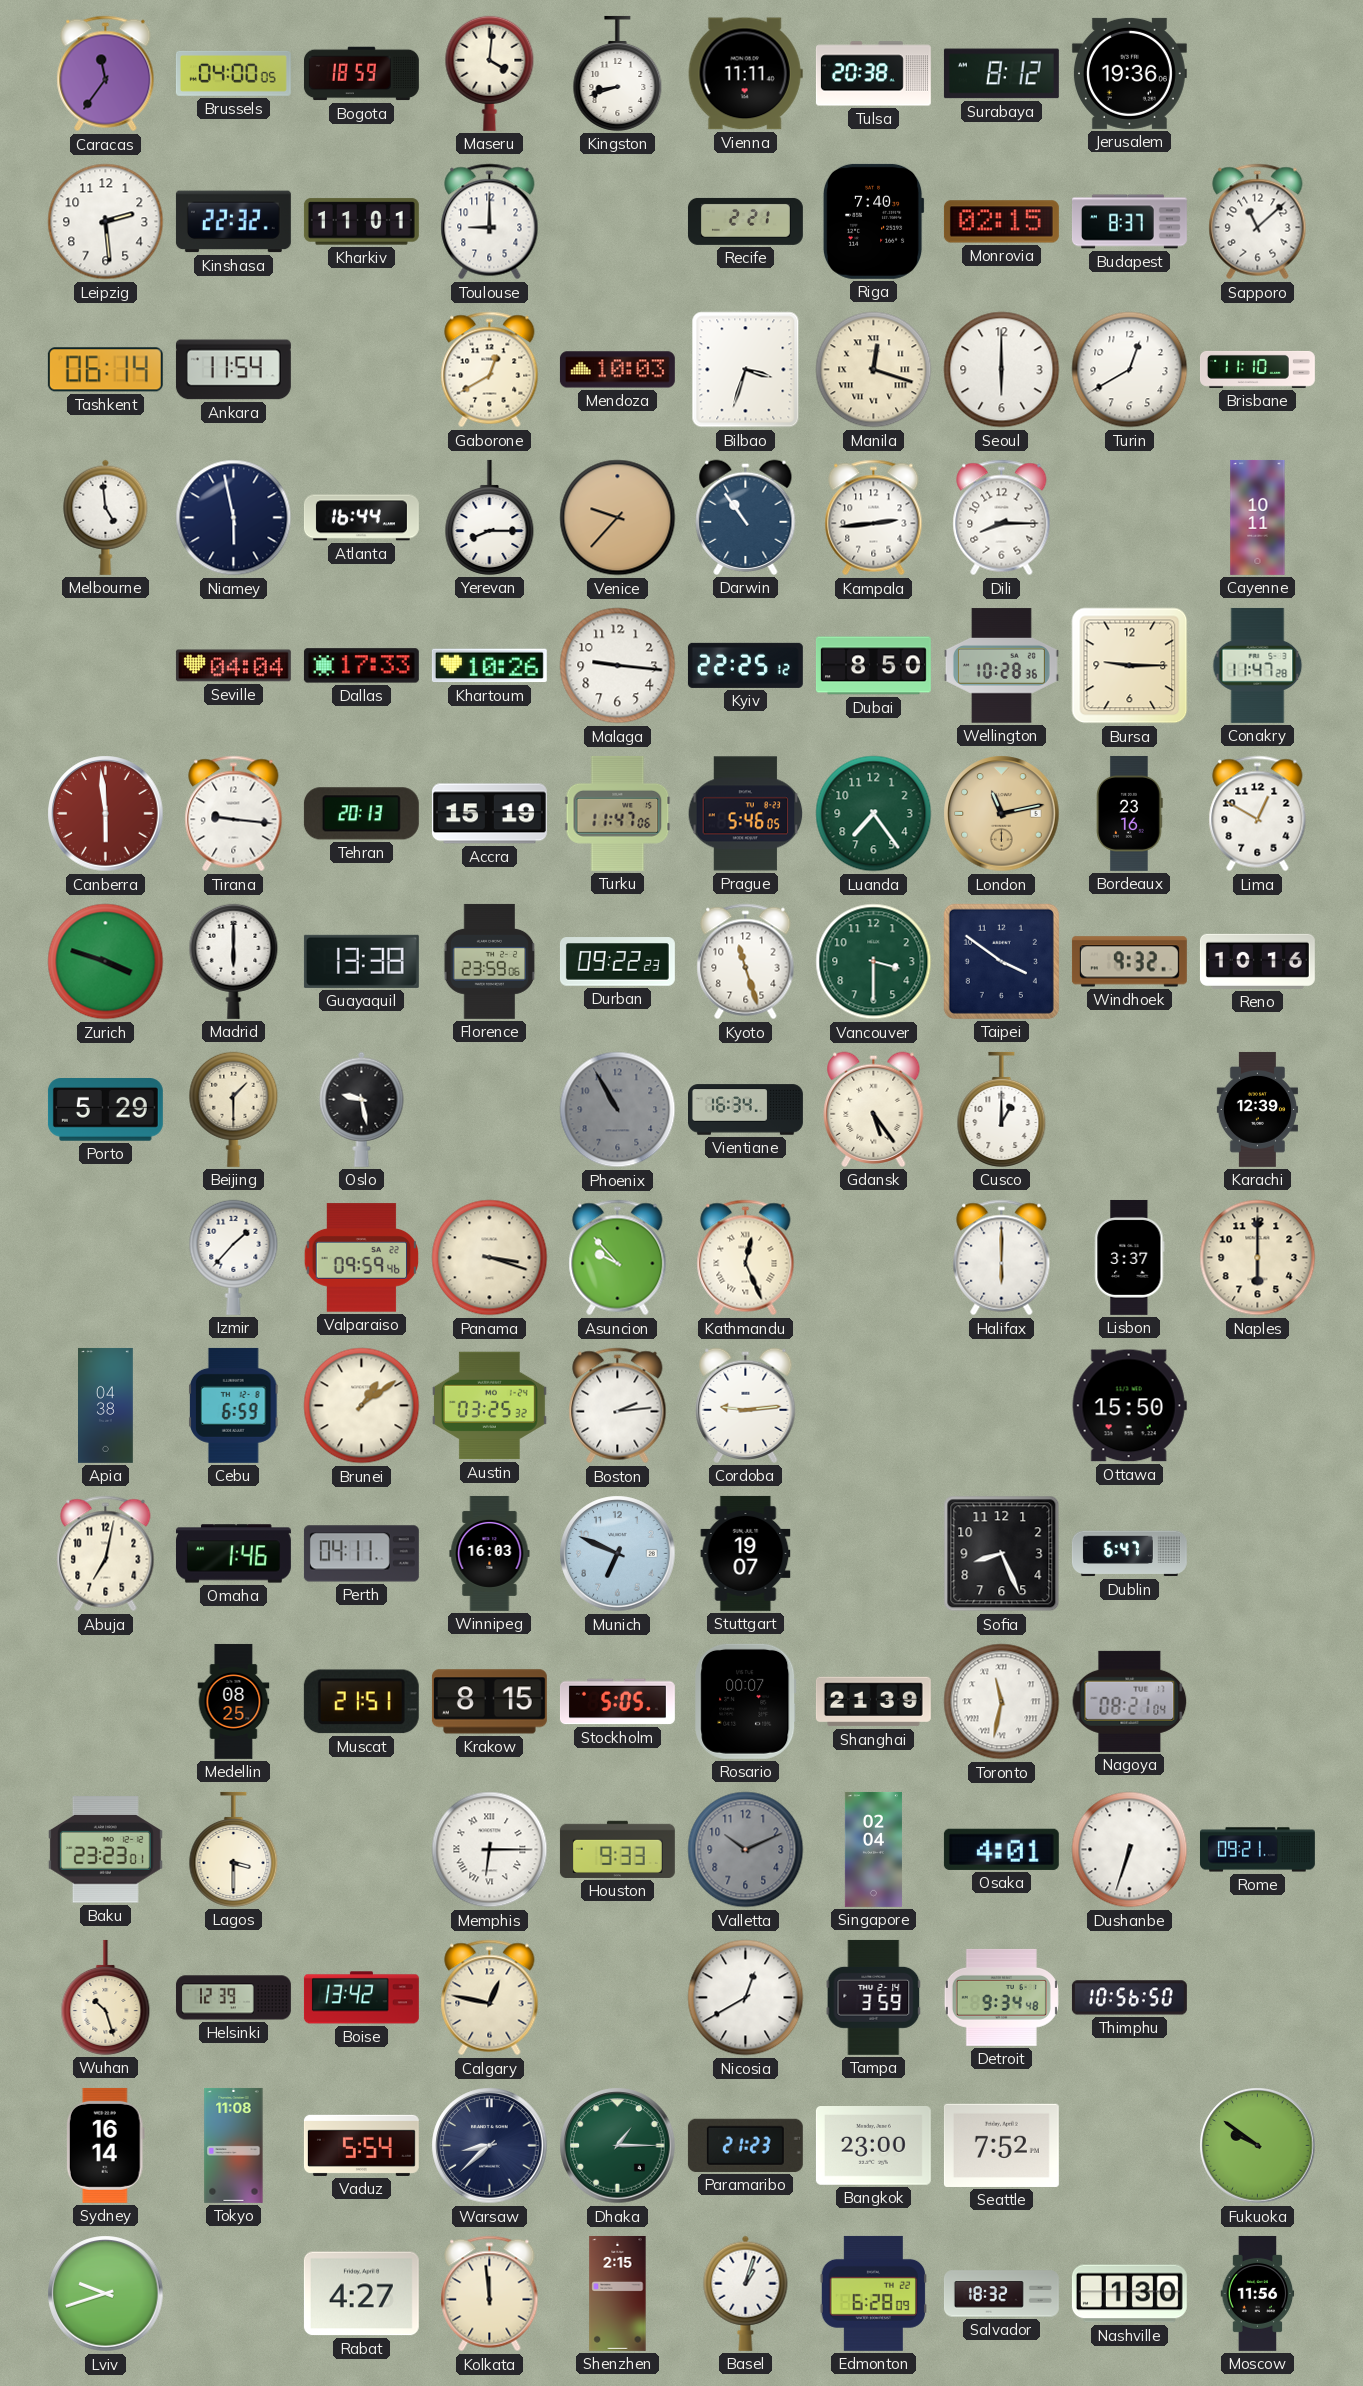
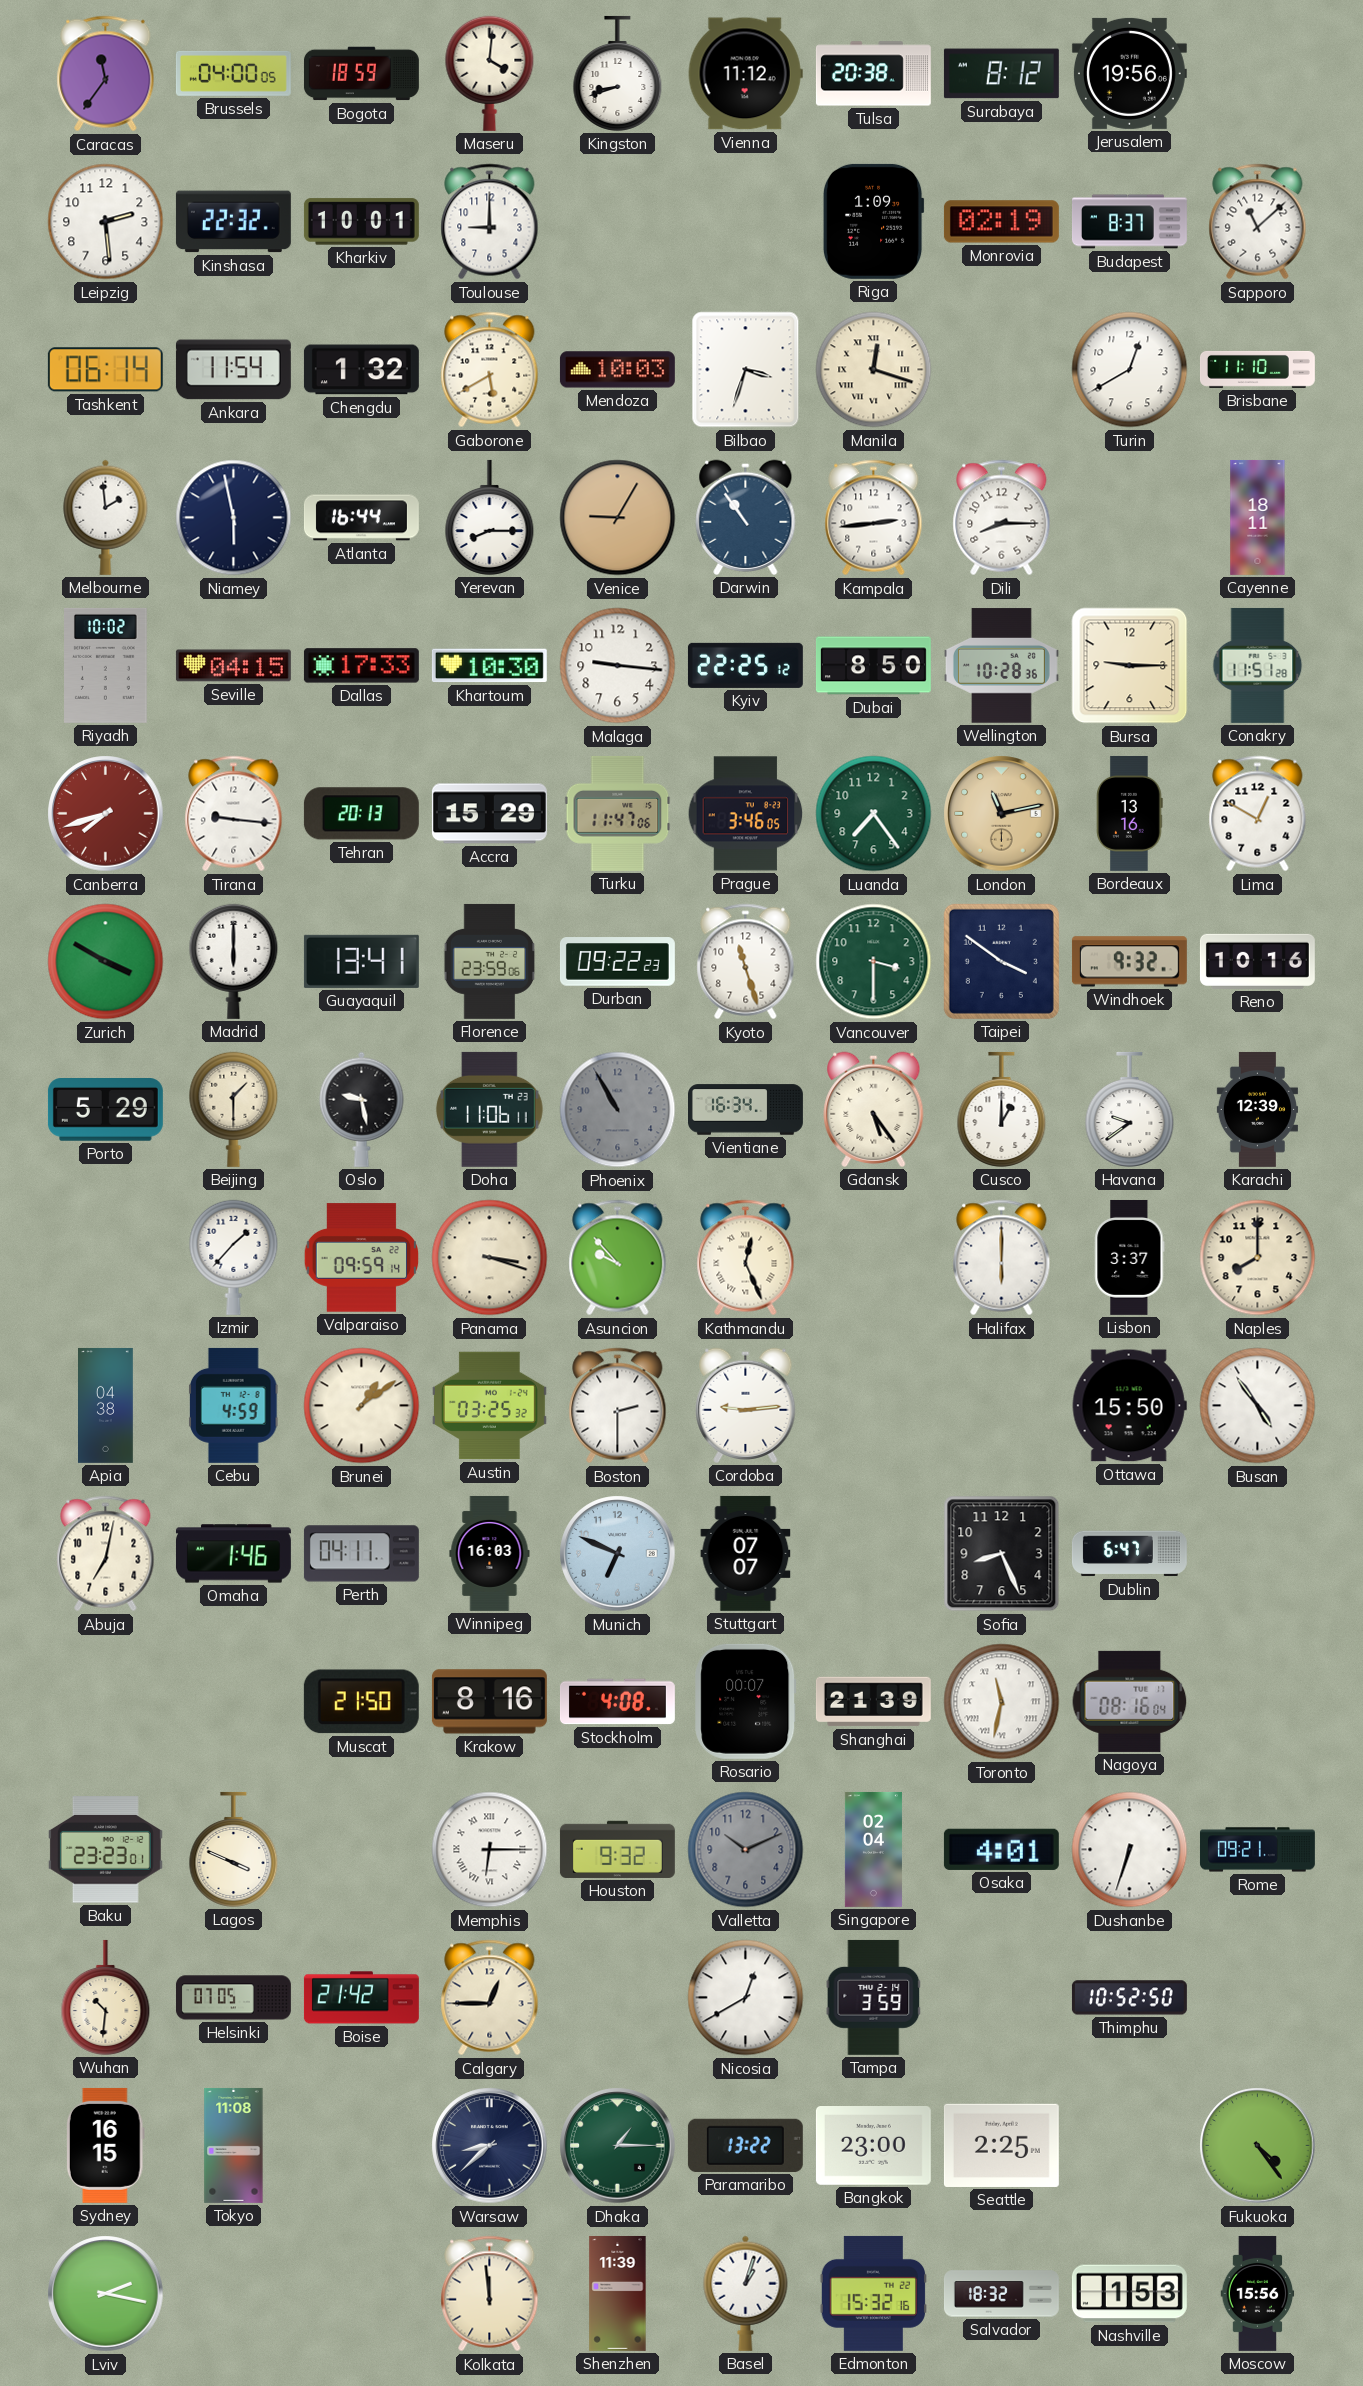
Vienna: 11:11 -> 11:12 (745, 74)
Jerusalem: 19:36 -> 19:56 (1129, 73)
Kharkiv: 11:01 -> 10:01 (361, 222)
Recife: 2:21 -> none (745, 221)
Riga: 7:40 -> 1:09 (873, 221)
Monrovia: 02:15 -> 02:19 (1001, 222)
Chengdu: none -> 1:32 (361, 370)
Gaborone: 12:40 -> 5:40 (490, 370)
Seoul: 6:00 -> none (1002, 370)
Melbourne: 4:59 -> 1:59 (106, 517)
Venice: 9:37 -> 9:05 (618, 518)
Cayenne: 10:11 -> 18:11 (1258, 517)
Riyadh: none -> 10:02 (106, 665)
Seville: 04:04 -> 04:15 (233, 666)
Khartoum: 10:26 -> 10:30 (489, 666)
Conakry: 11:47 -> 11:51 (1258, 665)
Canberra: 5:59 -> 7:42 (106, 814)
Accra: 15:19 -> 15:29 (489, 814)
Prague: 5:46 -> 3:46 (746, 814)
Bordeaux: 23:16 -> 13:16 (1130, 813)
Zurich: 3:48 -> 3:50 (106, 962)
Guayaquil: 13:38 -> 13:41 (361, 961)
Doha: none -> 11:06 (489, 1109)
Havana: none -> 9:39 (1130, 1109)
Valparaiso: 09:59:46 -> 09:59:14 (362, 1258)
Naples: 6:00 -> 8:00 (1258, 1258)
Cebu: 6:59 -> 4:59 (234, 1405)
Boston: 2:14 -> 2:30 (618, 1406)
Busan: none -> 4:54 (1258, 1406)
Stuttgart: 19:07 -> 07:07 (746, 1553)
Medellin: 08:25 -> none (234, 1701)
Muscat: 21:51 -> 21:50 (361, 1702)
Krakow: 8:15 -> 8:16 (489, 1702)
Stockholm: 5:05 -> 4:08 (617, 1702)
Nagoya: 08:21 -> 08:16 (1130, 1701)
Lagos: 3:30 -> 3:49 (234, 1849)
Houston: 9:33 -> 9:32 (617, 1849)
Wuhan: 10:27 -> 10:31 (106, 1997)
Helsinki: 12:39 -> 07:05 (233, 1998)
Boise: 13:42 -> 21:42 (361, 1998)
Calgary: 12:47 -> 12:45 (490, 1998)
Detroit: 9:34 -> none (1001, 1997)
Thimphu: 10:56 -> 10:52 (1129, 1998)
Sydney: 16:14 -> 16:15 (105, 2145)
Vaduz: 5:54 -> none (361, 2145)
Paramaribo: 21:23 -> 13:22 (745, 2145)
Seattle: 7:52 -> 2:25 (1001, 2145)
Fukuoka: 9:51 -> 4:24 (1258, 2146)
Lviv: 9:42 -> 2:17 (106, 2294)
Rabat: 4:27 -> none (361, 2294)
Shenzhen: 2:15 -> 11:39 (618, 2293)
Edmonton: 6:28 -> 15:32 (873, 2293)
Nashville: 1:30 -> 1:53 (1129, 2294)
Moscow: 11:56 -> 15:56 (1258, 2293)
